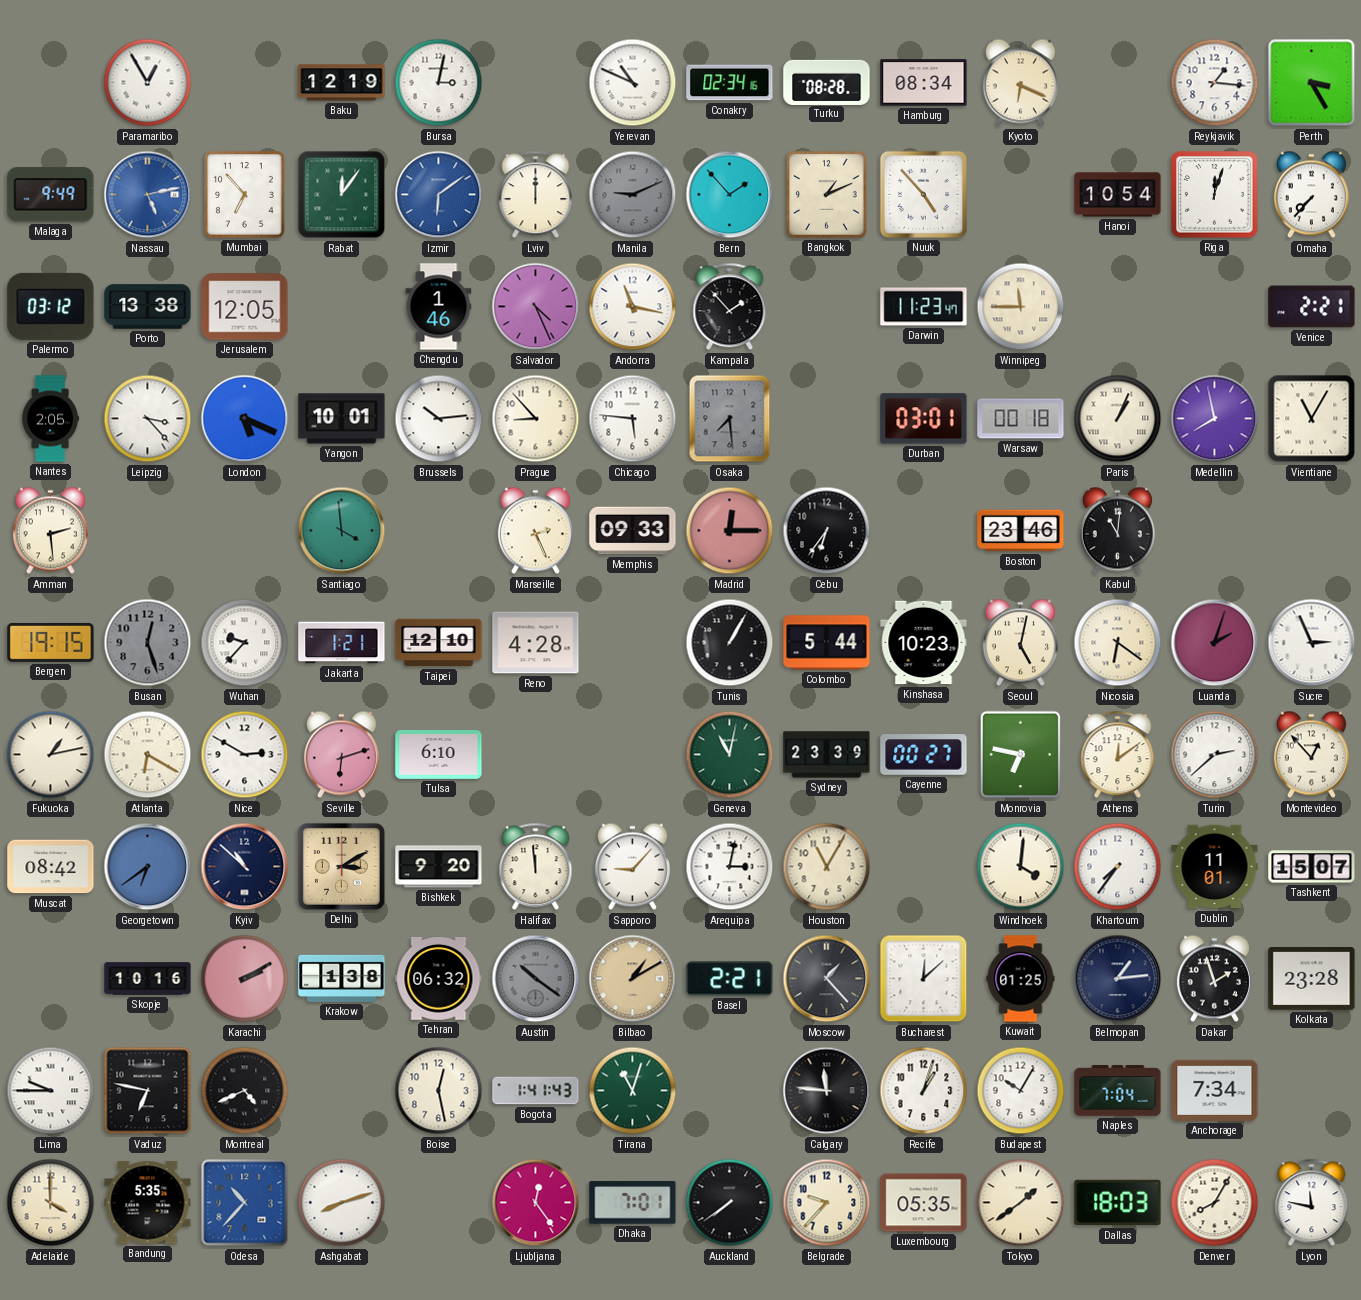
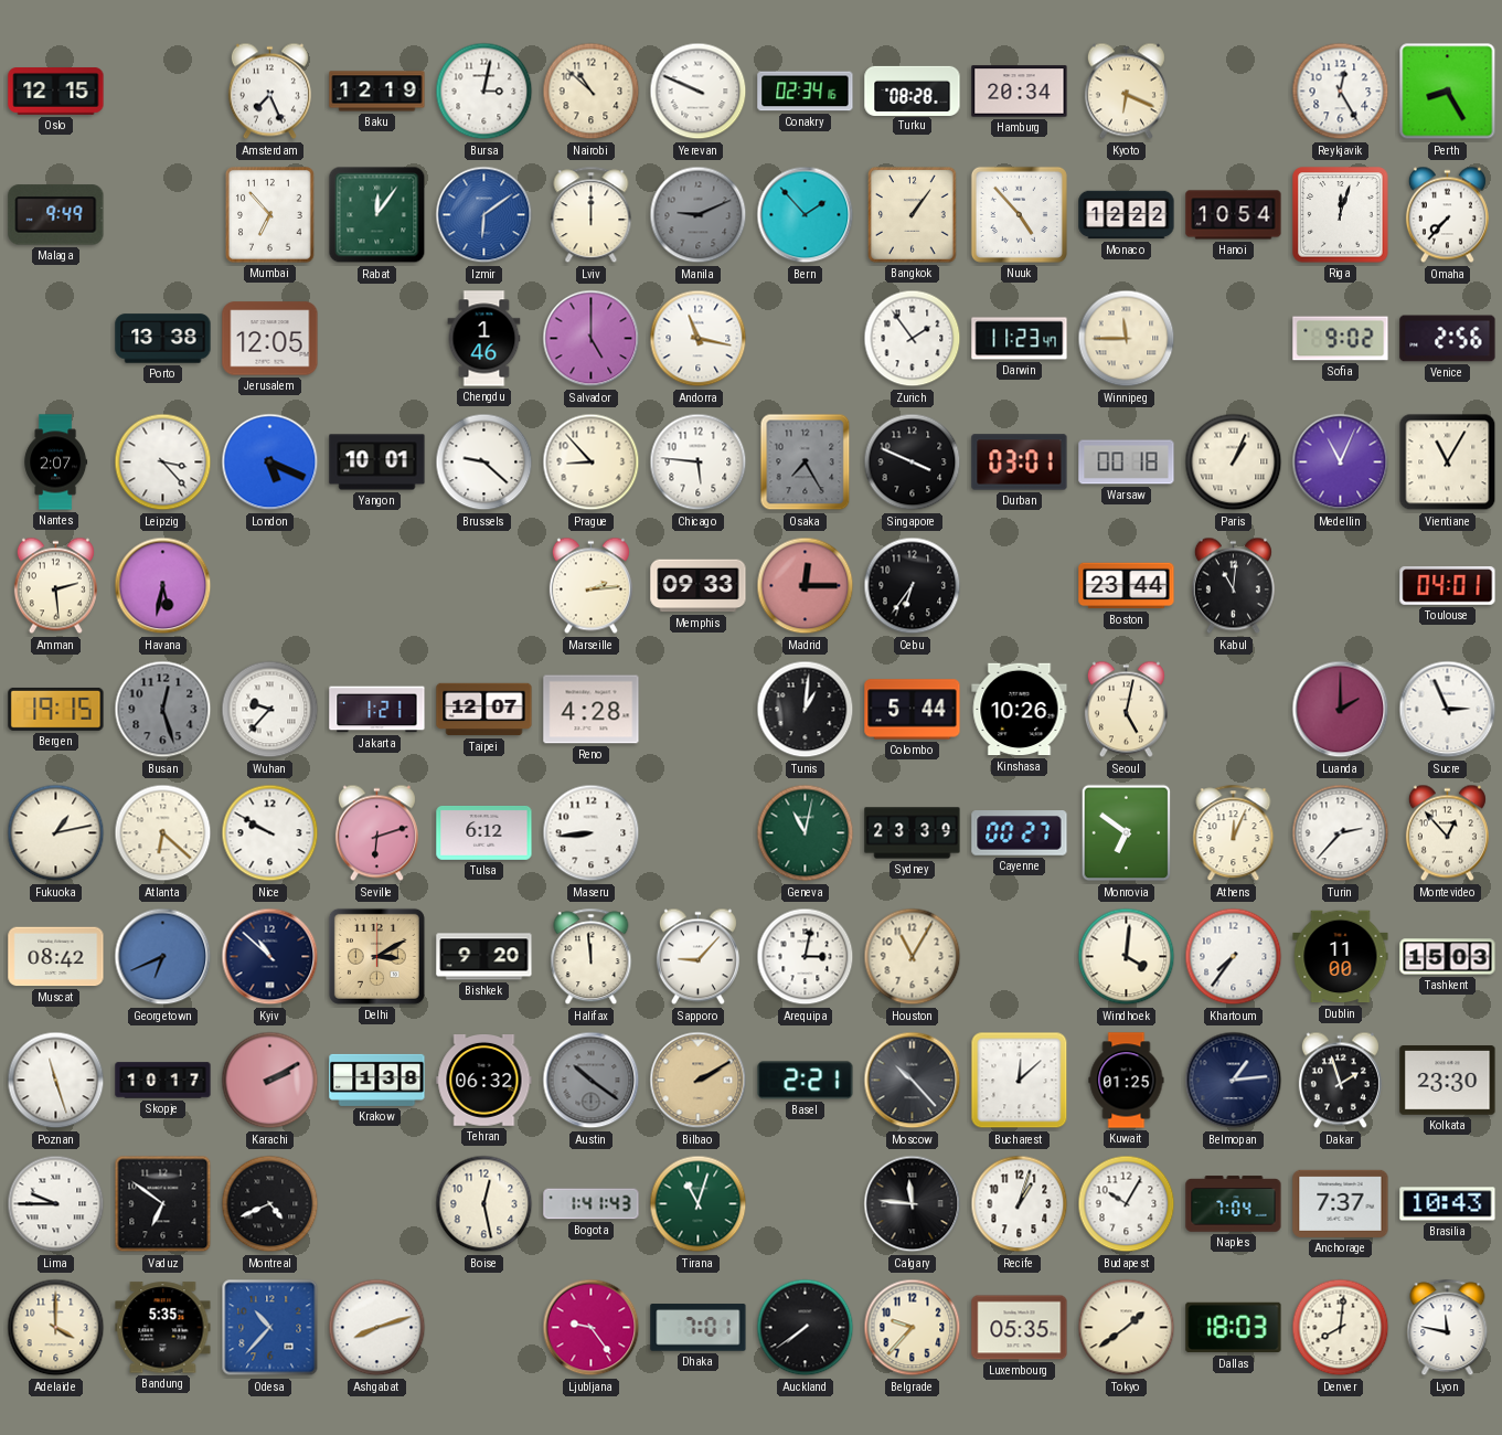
Oslo: none -> 12:15 (56, 92)
Paramaribo: 12:55 -> none (148, 83)
Amsterdam: none -> 7:26 (269, 92)
Nairobi: none -> 10:52 (592, 92)
Yerevan: 10:49 -> 9:49 (699, 92)
Hamburg: 08:34 -> 20:34 (1020, 92)
Reykjavik: 1:16 -> 12:25 (1341, 92)
Perth: 3:25 -> 8:25 (1448, 92)
Nassau: 5:13 -> none (148, 195)
Bangkok: 1:11 -> 1:06 (913, 215)
Monaco: none -> 12:22 (1127, 215)
Palermo: 03:12 -> none (51, 306)
Salvador: 4:26 -> 5:00 (592, 339)
Kampala: 1:53 -> none (730, 307)
Zurich: none -> 1:54 (913, 339)
Sofia: none -> 9:02 (1341, 339)
Venice: 2:21 -> 2:56 (1448, 339)
Nantes: 2:05 -> 2:07 (56, 463)
Brussels: 10:14 -> 9:22 (484, 463)
Osaka: 7:29 -> 7:25 (806, 463)
Singapore: none -> 3:49 (913, 463)
Medellin: 7:58 -> 11:04 (1341, 463)
Havana: none -> 5:32 (163, 586)
Santiago: 3:59 -> none (342, 531)
Marseille: 2:26 -> 2:14 (590, 586)
Boston: 23:46 -> 23:44 (1127, 586)
Toulouse: none -> 04:01 (1448, 586)
Taipei: 12:10 -> 12:07 (484, 710)
Tunis: 1:05 -> 1:01 (806, 710)
Kinshasa: 10:23 -> 10:26 (1020, 710)
Nicosia: 6:21 -> none (1118, 643)
Luanda: 2:03 -> 2:00 (1341, 710)
Atlanta: 6:20 -> 6:22 (163, 833)
Nice: 2:50 -> 9:50 (270, 833)
Tulsa: 6:10 -> 6:12 (484, 832)
Maseru: none -> 8:44 (592, 833)
Monrovia: 6:47 -> 6:51 (1127, 833)
Athens: 12:09 -> 12:04 (1234, 833)
Turin: 2:38 -> 2:37 (1341, 833)
Georgetown: 6:39 -> 6:41 (163, 957)
Dublin: 11:01 -> 11:00 (1341, 957)
Tashkent: 15:07 -> 15:03 (1448, 957)
Poznan: none -> 11:27 (56, 1081)
Skopje: 10:16 -> 10:17 (163, 1081)
Bilbao: 1:10 -> 2:10 (699, 1081)
Moscow: 1:23 -> 10:23 (913, 1081)
Kolkata: 23:28 -> 23:30 (1448, 1081)
Vaduz: 6:47 -> 6:51 (163, 1204)
Anchorage: 7:34 -> 7:37 (1341, 1203)
Brasilia: none -> 10:43 (1448, 1204)
Ljubljana: 12:24 -> 9:24 (592, 1328)
Denver: 8:05 -> 8:01 (1341, 1328)
